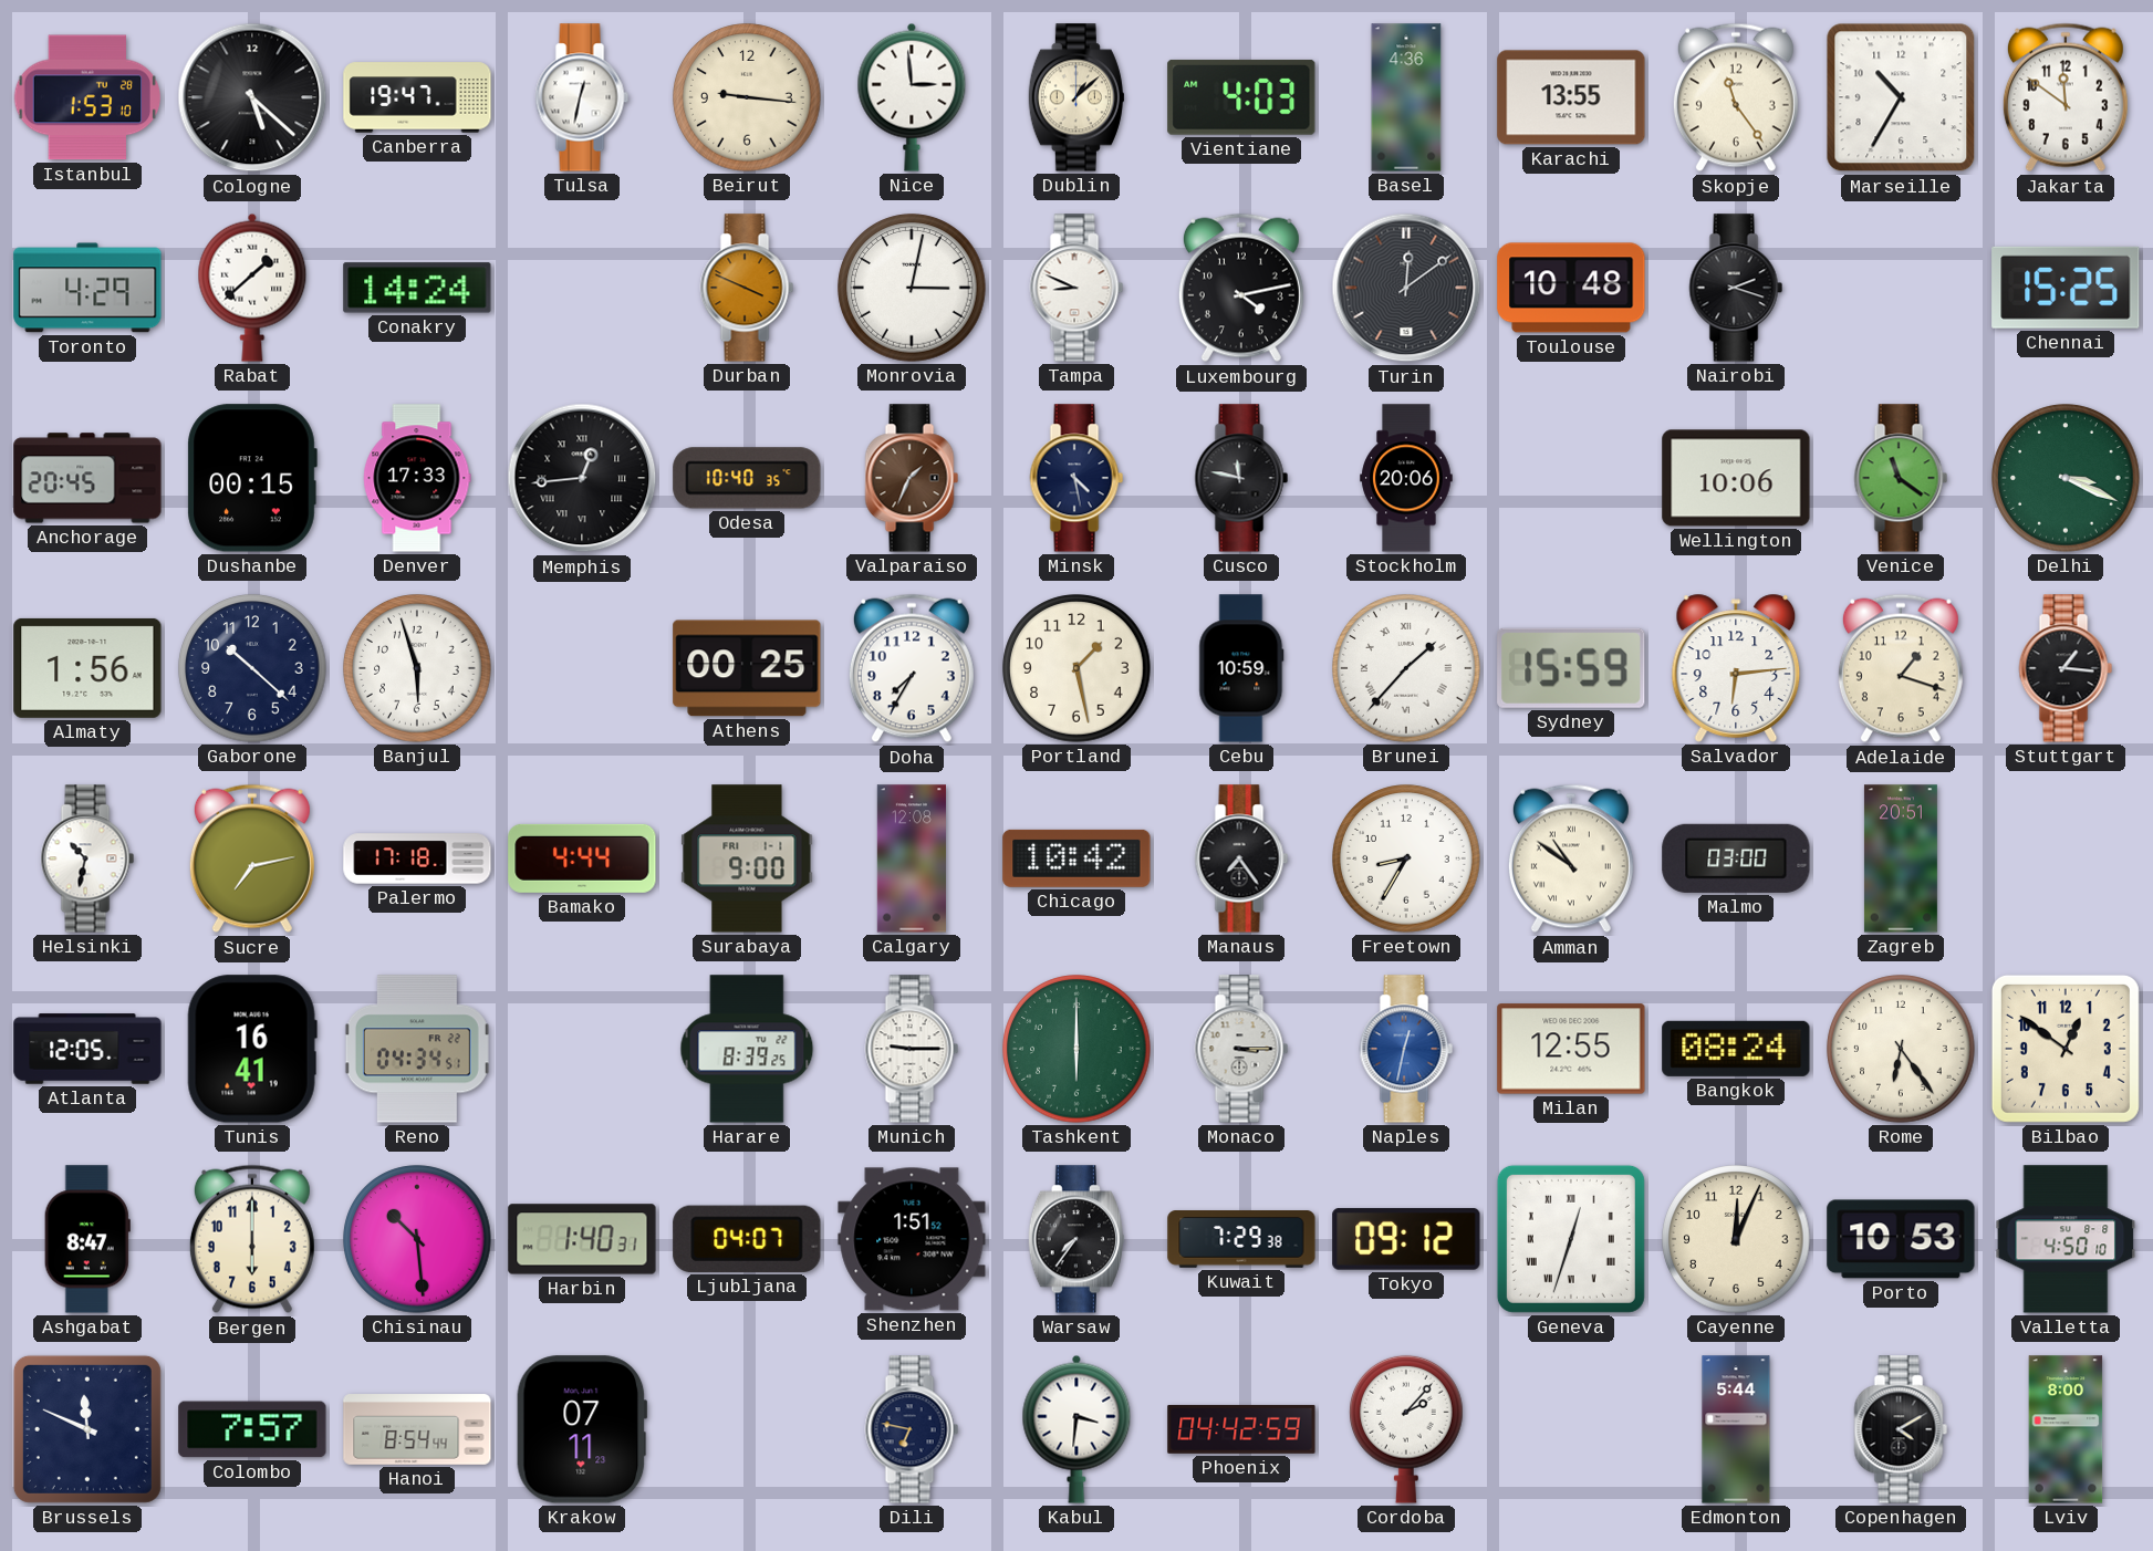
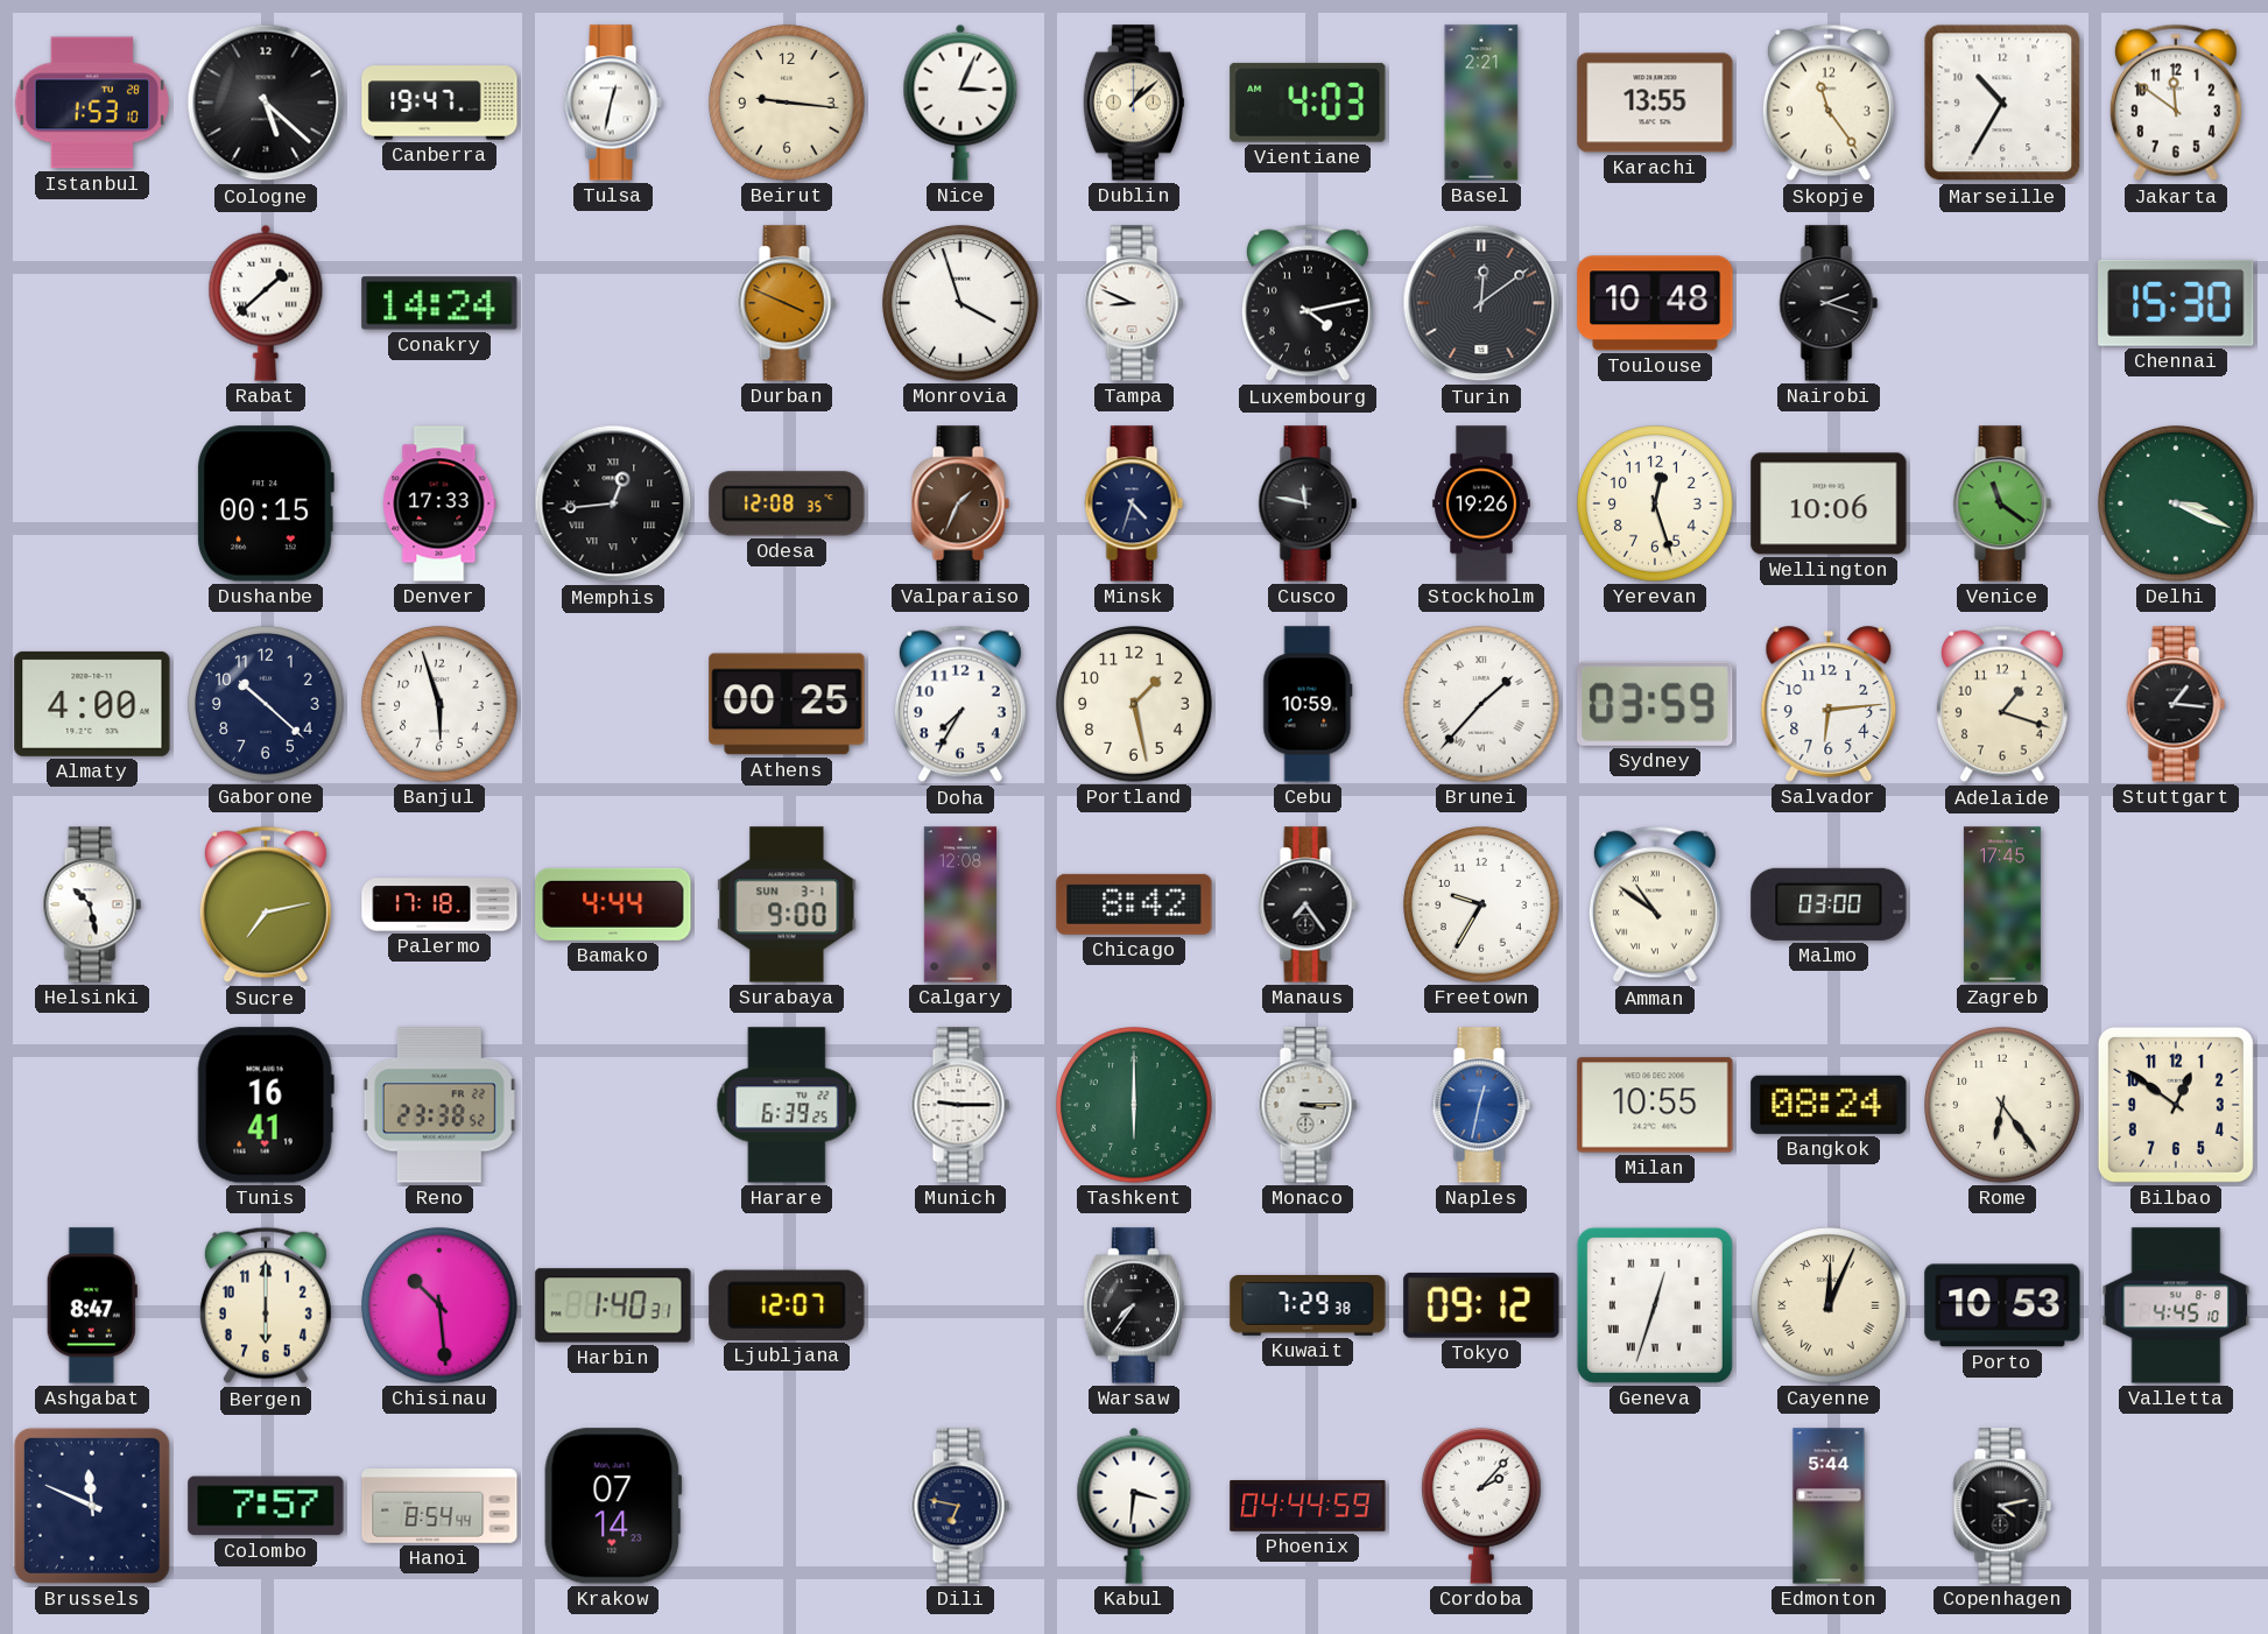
Nice: 2:59 -> 3:04 (960, 103)
Basel: 4:36 -> 2:21 (1481, 103)
Toronto: 4:29 -> none (87, 288)
Monrovia: 3:02 -> 3:57 (960, 303)
Chennai: 15:25 -> 15:30 (2176, 303)
Anchorage: 20:45 -> none (87, 478)
Odesa: 10:40 -> 12:08 (787, 503)
Minsk: 4:28 -> 4:33 (1134, 503)
Stockholm: 20:06 -> 19:26 (1481, 503)
Yerevan: none -> 12:27 (1655, 503)
Almaty: 1:56 -> 4:00 (92, 704)
Sydney: 15:59 -> 03:59 (1655, 704)
Helsinki: 10:32 -> 10:28 (92, 904)
Surabaya date: FRI 1-1 -> SUN 3-1 (787, 904)
Chicago: 10:42 -> 8:42 (1134, 904)
Freetown: 8:35 -> 9:35 (1481, 904)
Zagreb: 20:51 -> 17:45 (2002, 904)
Atlanta: 12:05 -> none (87, 1049)
Reno: 04:34 -> 23:38 (439, 1105)
Harare: 8:39 -> 6:39 (787, 1105)
Milan: 12:55 -> 10:55 (1655, 1105)
Ljubljana: 04:07 -> 12:07 (787, 1305)
Shenzhen: 1:51 -> none (912, 1239)
Cayenne numerals: Arabic -> Roman (1829, 1305)
Valletta: 4:50 -> 4:45 (2176, 1305)
Krakow: 07:11 -> 07:14 (613, 1506)
Phoenix: 04:42 -> 04:44 (1308, 1506)
Copenhagen: 4:10 -> 4:13 (2002, 1506)
Lviv: 8:00 -> none (2066, 1429)
